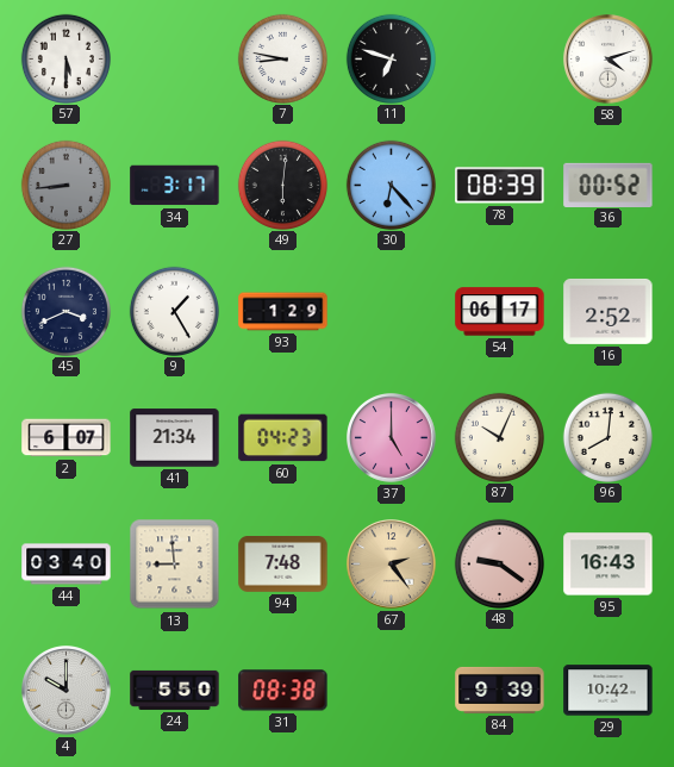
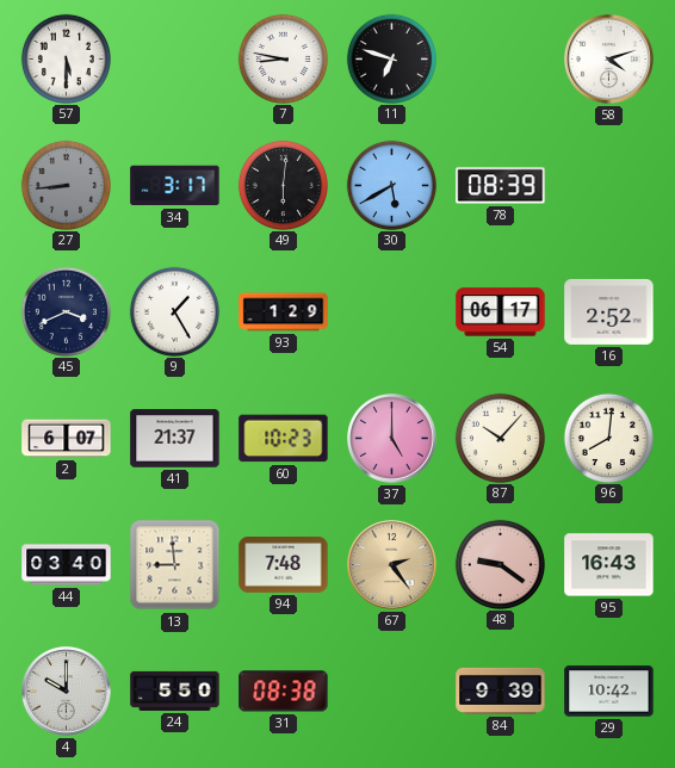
30: 6:23 -> 5:40 (391, 185)
36: 00:52 -> none (609, 185)
41: 21:34 -> 21:37 (175, 439)
60: 04:23 -> 10:23 (284, 439)
87: 10:04 -> 10:07 (500, 438)
